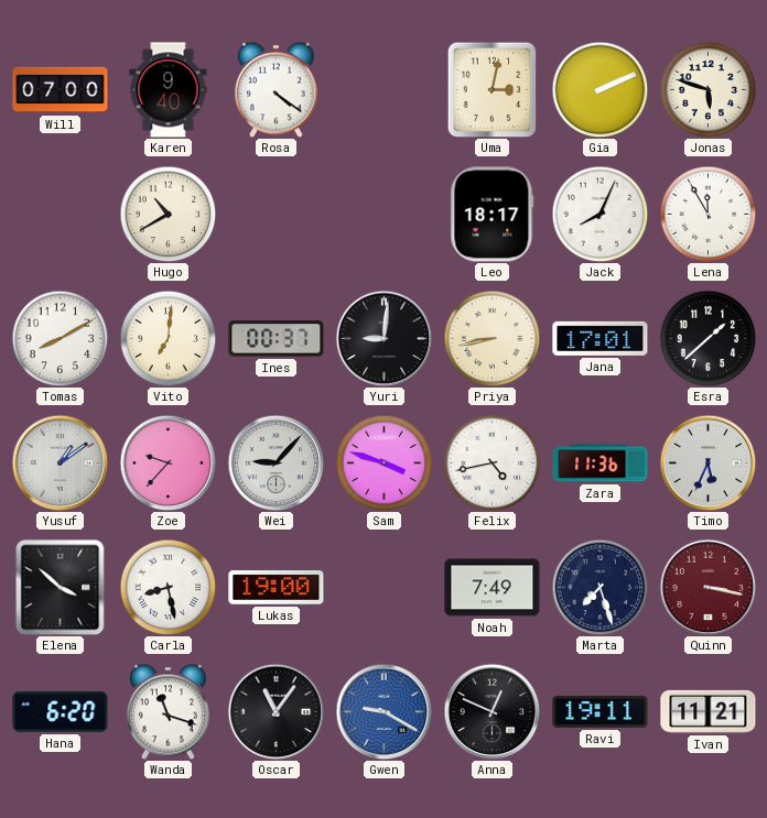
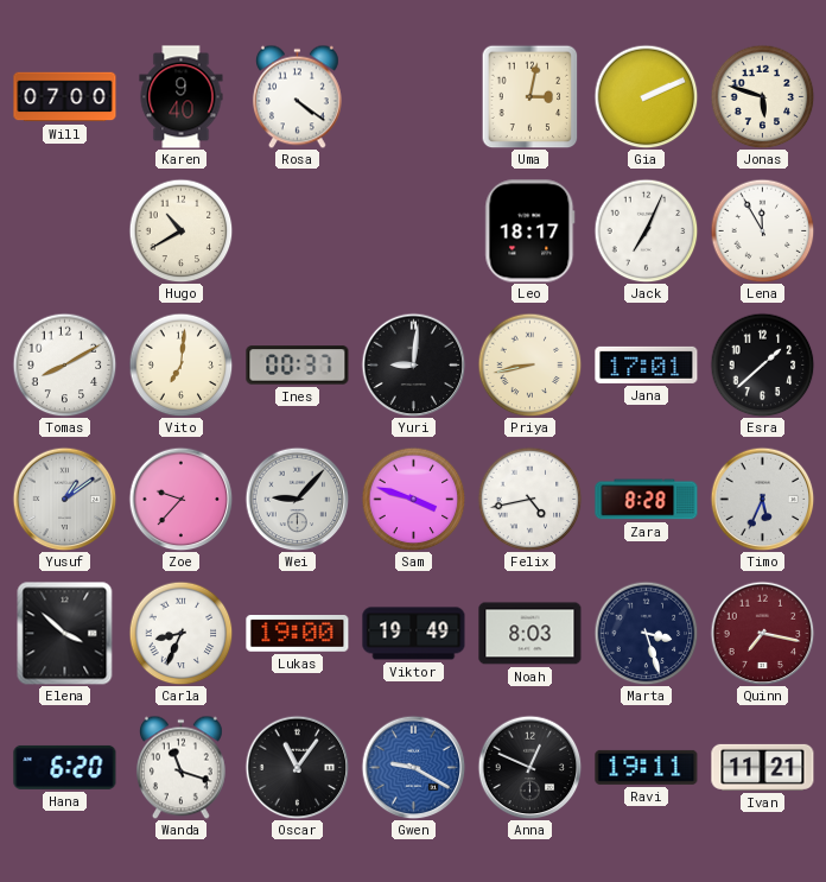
Jack: 8:04 -> 7:04 (646, 230)
Zara: 11:36 -> 8:28 (647, 500)
Carla: 8:28 -> 8:34 (180, 633)
Viktor: none -> 19:49 (414, 634)
Noah: 7:49 -> 8:03 (530, 634)
Marta: 7:27 -> 3:27 (646, 633)
Quinn: 3:17 -> 7:17 (762, 633)
